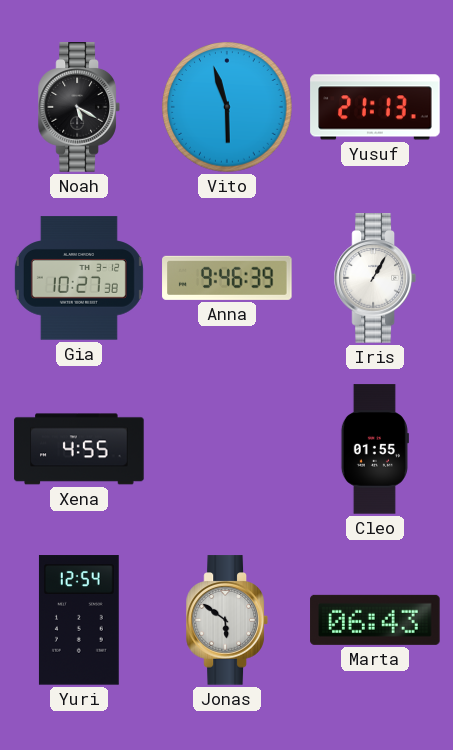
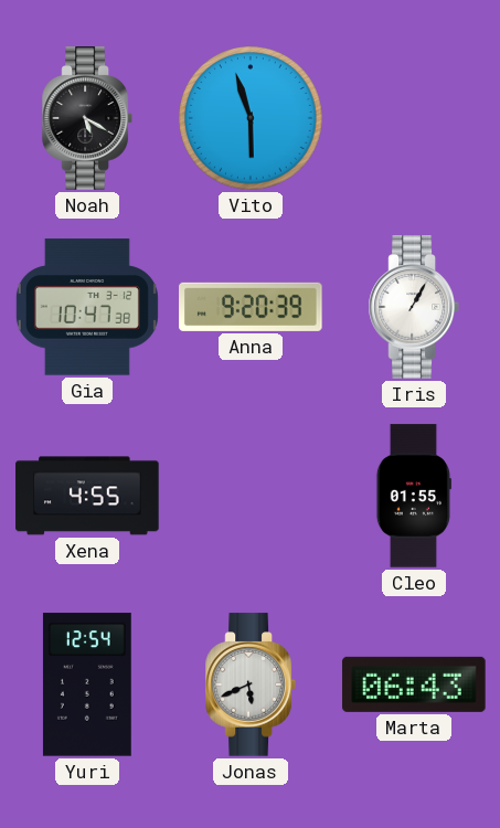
Yusuf: 21:13 -> none (375, 107)
Gia: 10:27 -> 10:47 (87, 307)
Anna: 9:46 -> 9:20 (251, 307)
Jonas: 5:51 -> 5:41 (251, 684)
